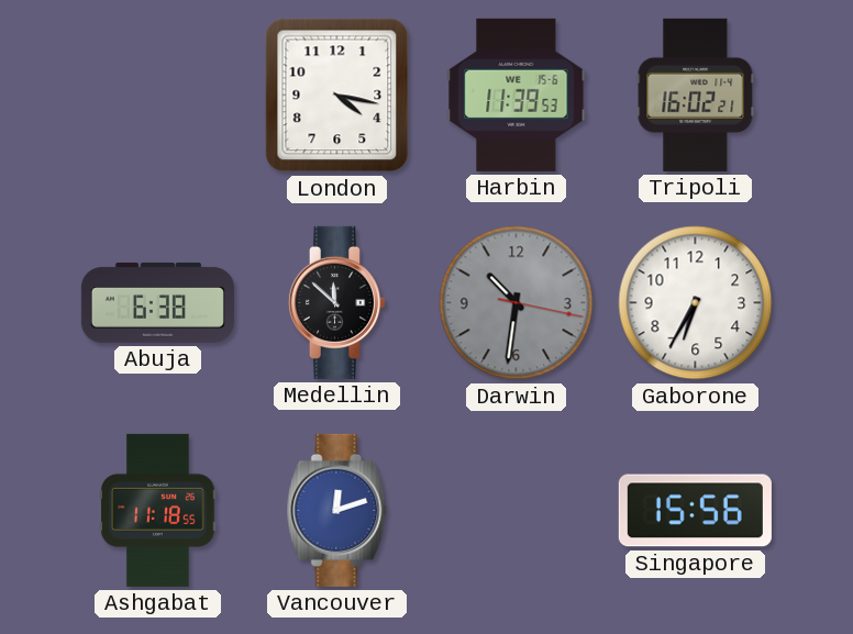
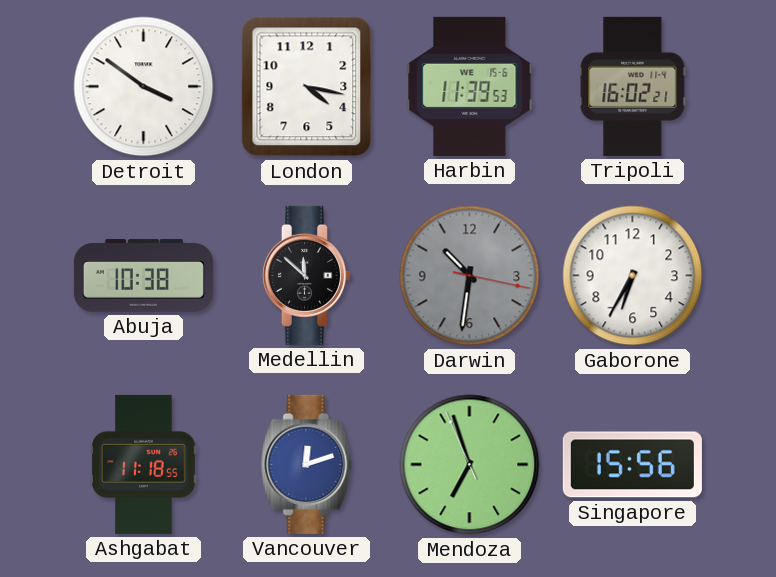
Detroit: none -> 3:51 (144, 87)
Abuja: 6:38 -> 10:38 (143, 275)
Mendoza: none -> 6:56 (470, 465)
